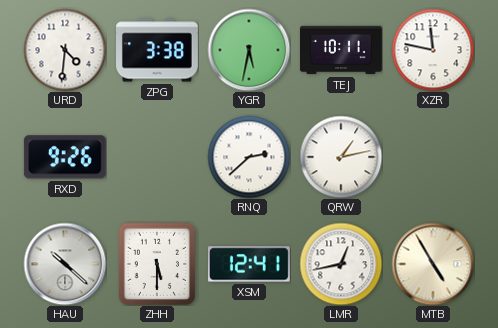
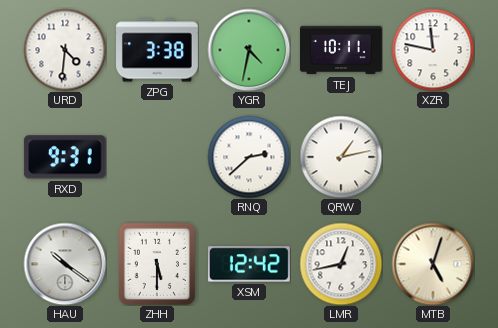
YGR: 5:32 -> 4:32 (249, 50)
RXD: 9:26 -> 9:31 (65, 157)
HAU: 10:22 -> 10:21 (65, 264)
XSM: 12:41 -> 12:42 (249, 264)
MTB: 4:55 -> 5:03 (433, 264)
